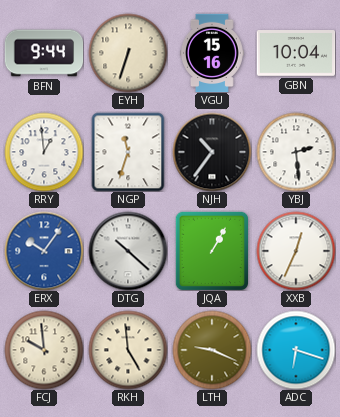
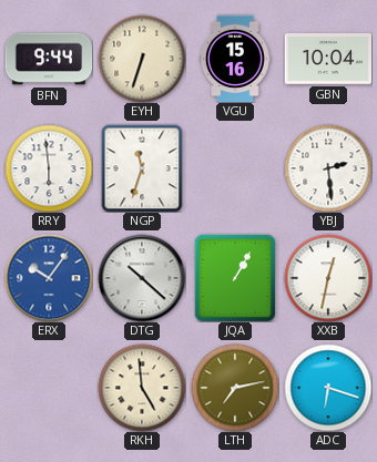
RRY: 12:59 -> 5:59 (49, 168)
NJH: 10:36 -> none (212, 152)
XXB: 12:34 -> 12:32 (328, 278)
FCJ: 9:59 -> none (44, 350)
LTH: 9:19 -> 7:13 (235, 388)
